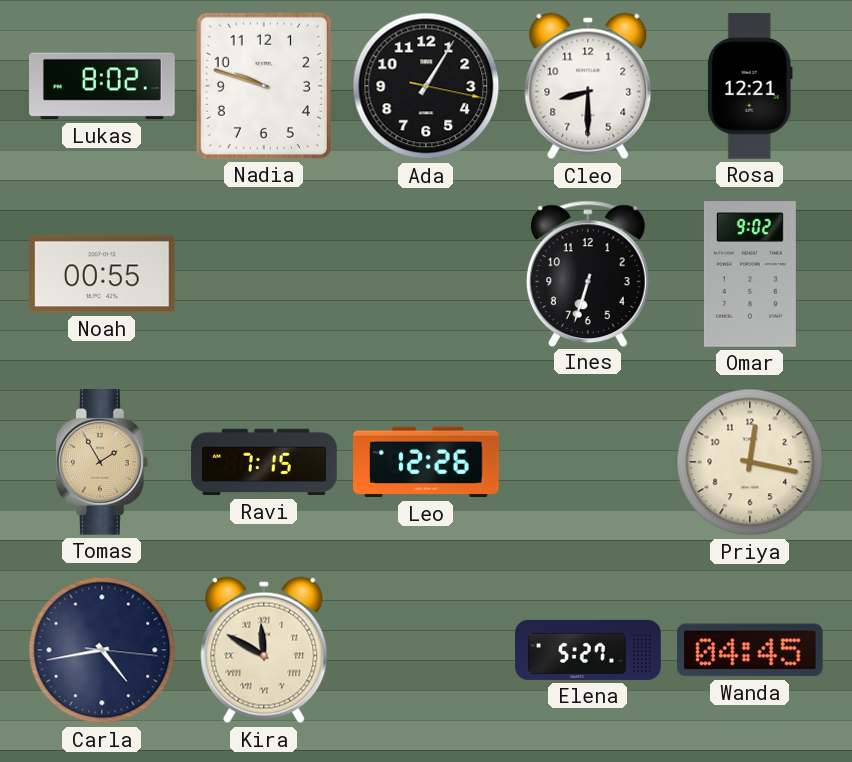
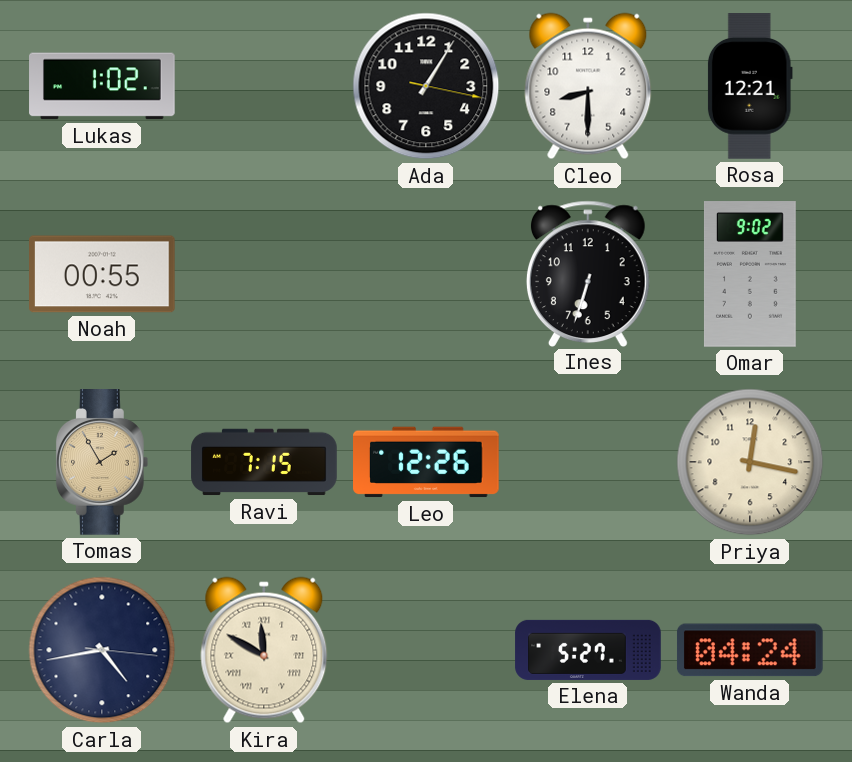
Lukas: 8:02 -> 1:02 (102, 86)
Nadia: 9:48 -> none (264, 86)
Wanda: 04:45 -> 04:24 (750, 650)
